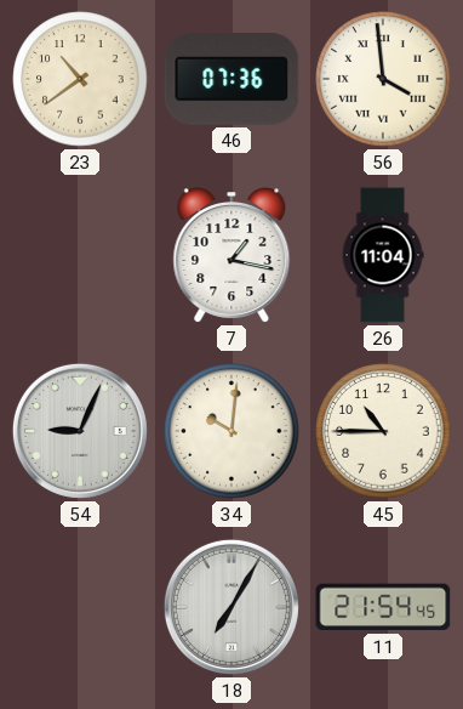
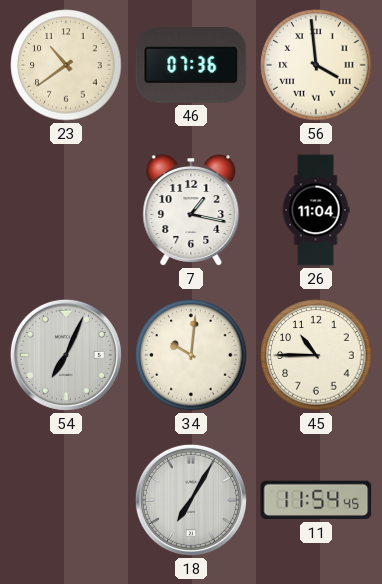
54: 9:04 -> 7:04 (66, 355)
11: 21:54 -> 11:54 (316, 500)
